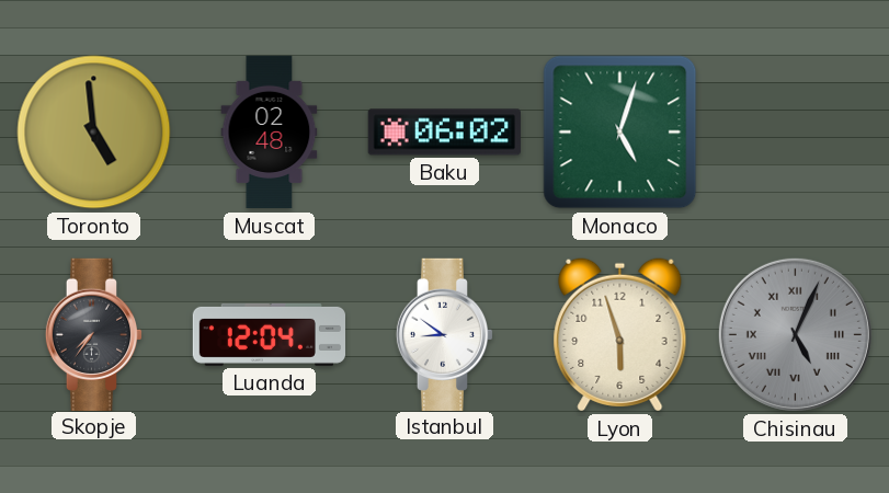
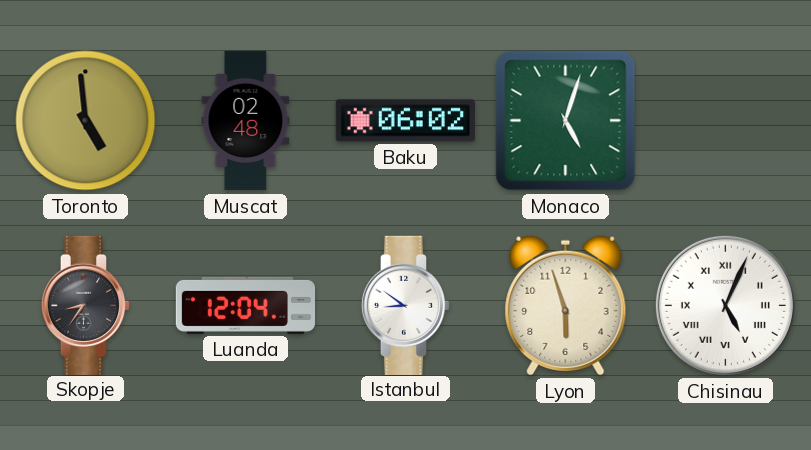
Skopje: 7:36 -> 8:36 (86, 305)
Chisinau dial: grey -> white (725, 305)
